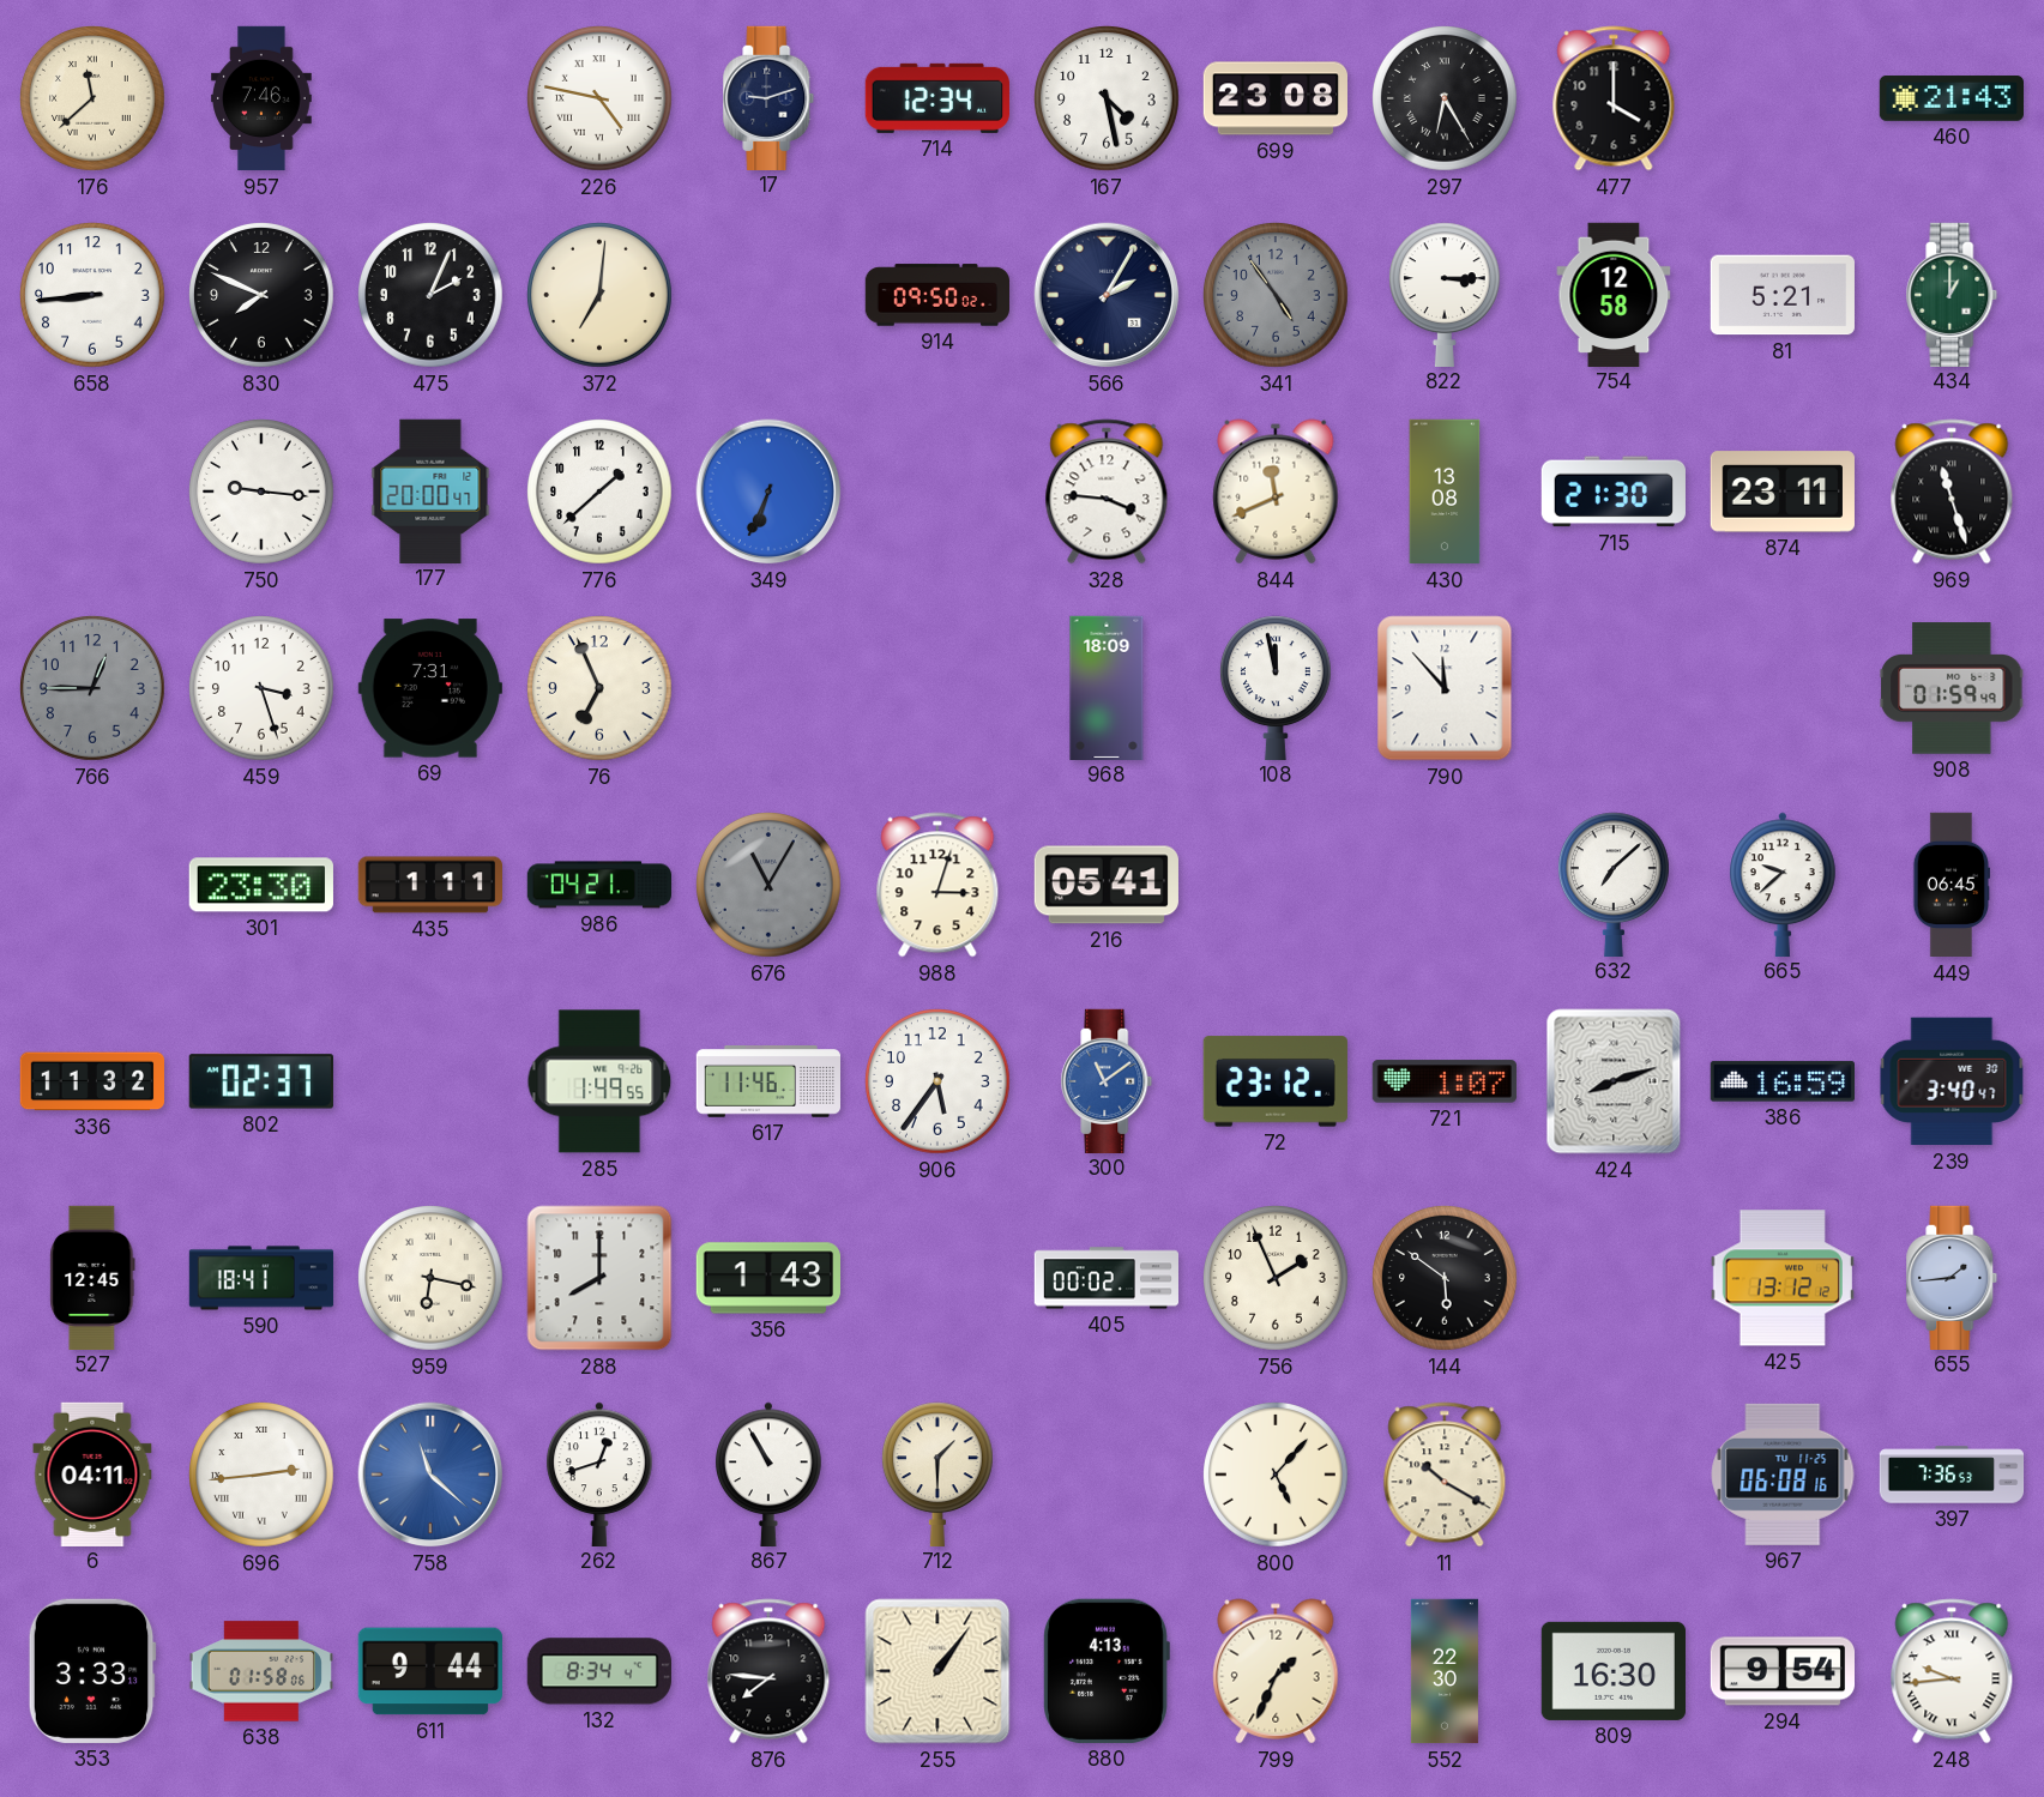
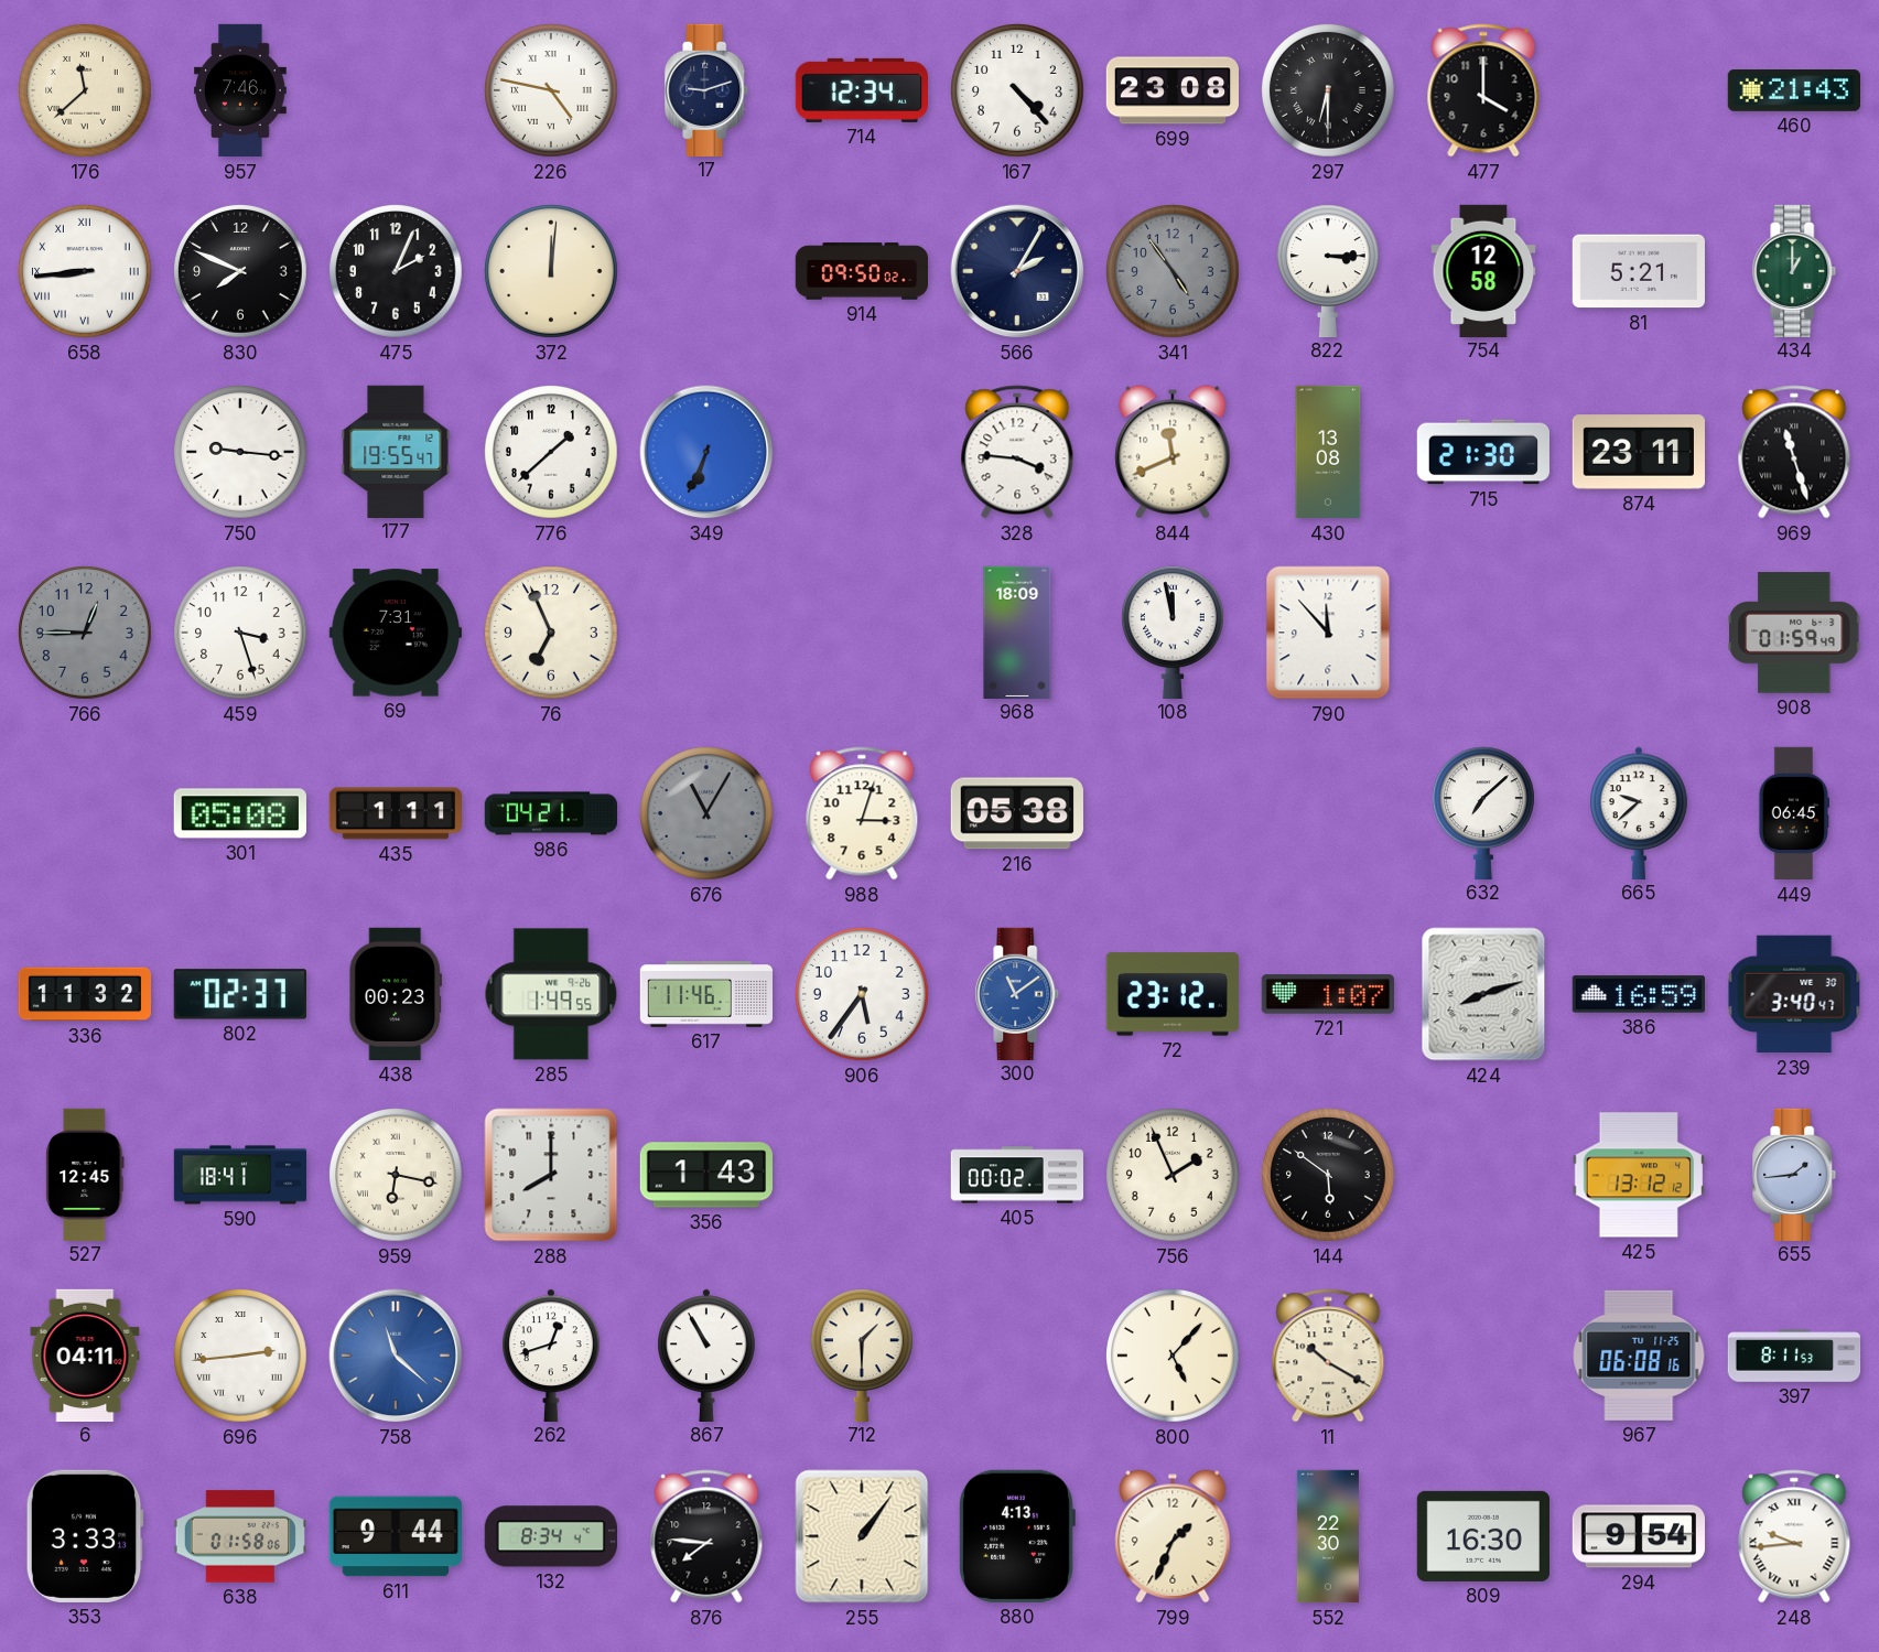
167: 4:28 -> 4:23 (1018, 91)
297: 6:25 -> 6:30 (1329, 91)
658 numerals: Arabic -> Roman (86, 272)
372: 7:01 -> 12:01 (552, 272)
177: 20:00 -> 19:55 (396, 451)
301: 23:30 -> 05:08 (240, 813)
216: 05:41 -> 05:38 (1017, 813)
438: none -> 00:23 (396, 994)
397: 7:36 -> 8:11 (1794, 1356)
